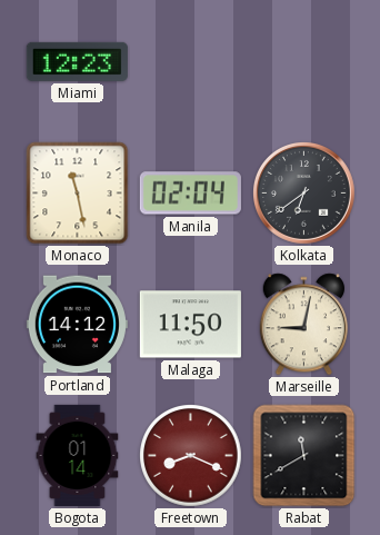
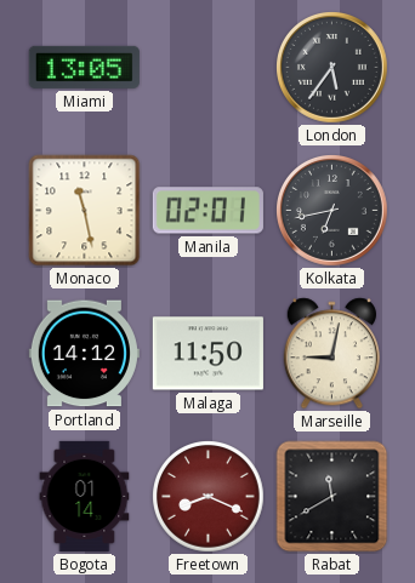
Miami: 12:23 -> 13:05 (84, 67)
London: none -> 5:36 (332, 68)
Manila: 02:04 -> 02:01 (207, 211)
Kolkata: 6:39 -> 6:43 (332, 211)
